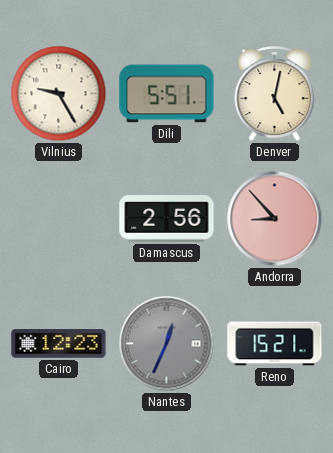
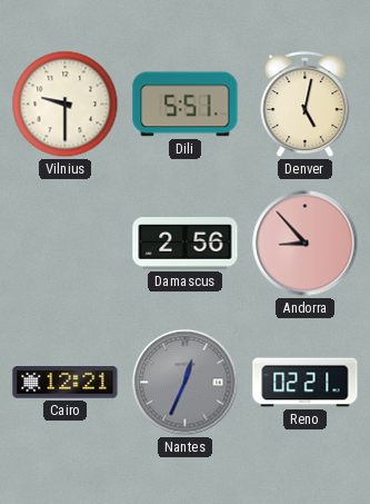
Vilnius: 9:25 -> 9:30 (66, 105)
Cairo: 12:23 -> 12:21 (66, 383)
Reno: 15:21 -> 02:21 (306, 383)
